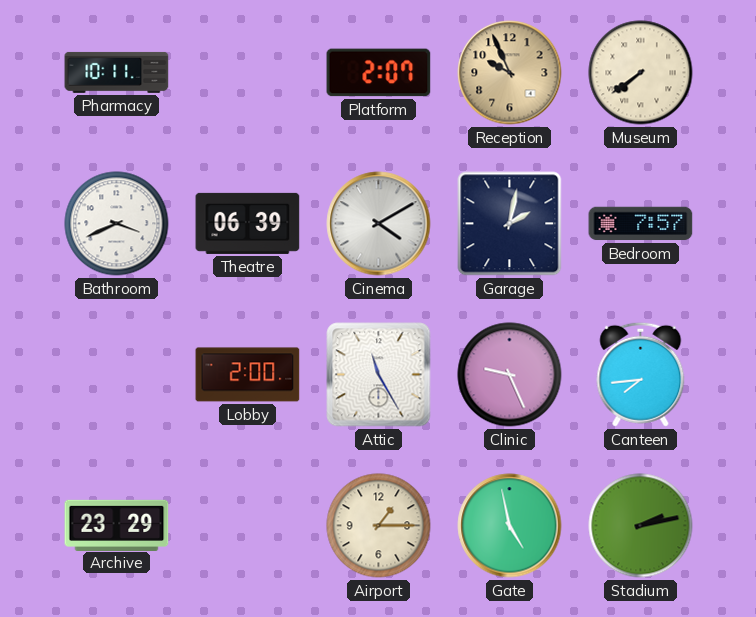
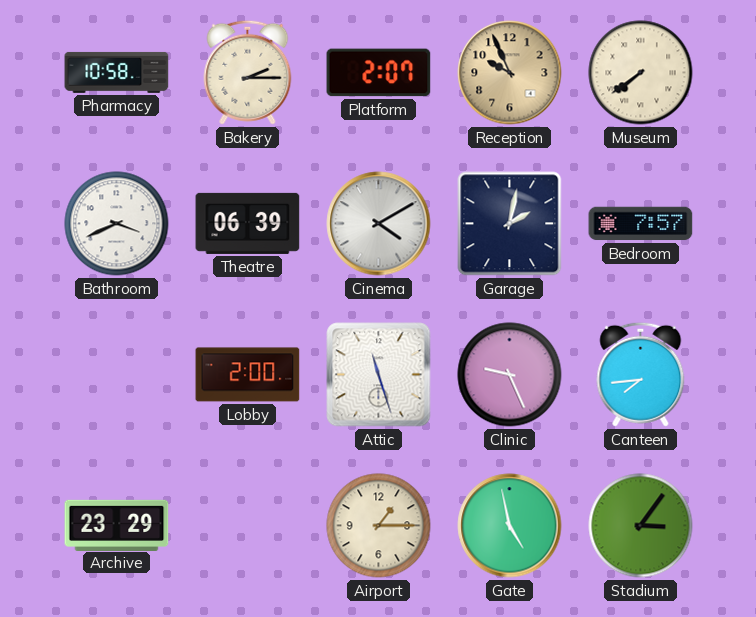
Pharmacy: 10:11 -> 10:58 (117, 72)
Bakery: none -> 2:15 (248, 72)
Attic: 11:25 -> 11:27 (379, 375)
Stadium: 2:13 -> 3:06 (641, 526)
